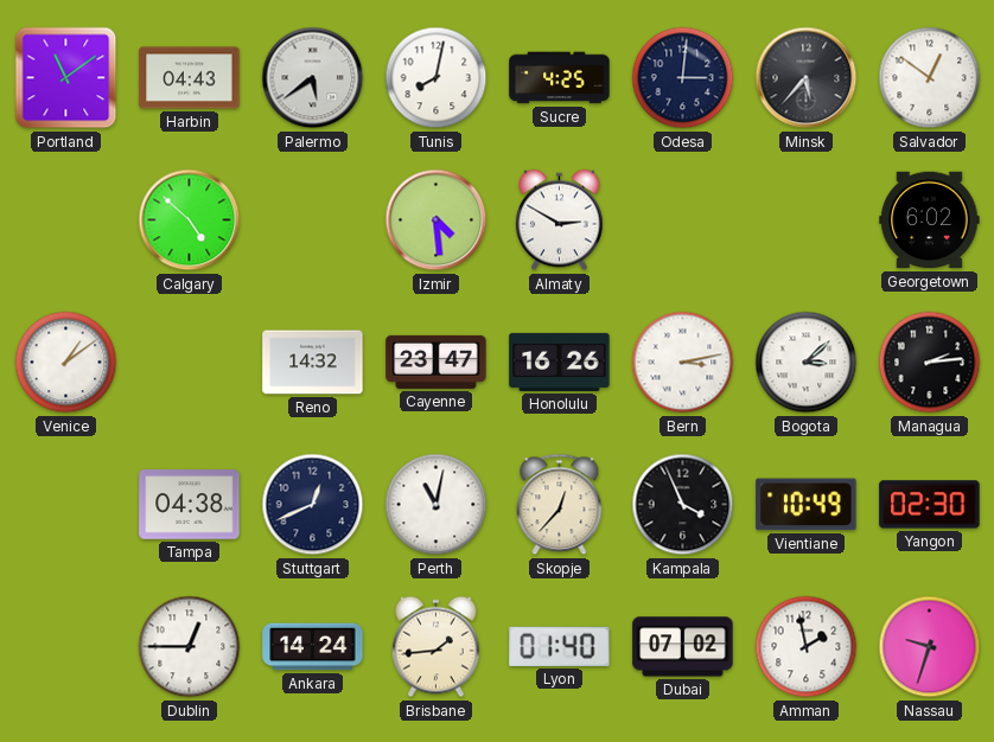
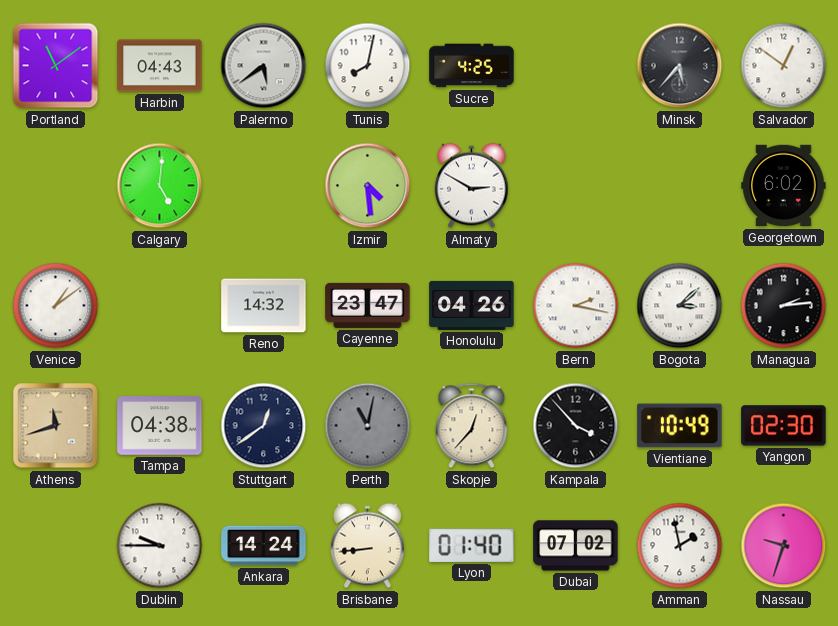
Odesa: 3:01 -> none (683, 78)
Calgary: 4:52 -> 5:01 (160, 186)
Honolulu: 16:26 -> 04:26 (472, 305)
Bern: 3:13 -> 2:17 (576, 306)
Athens: none -> 11:42 (56, 426)
Stuttgart: 12:41 -> 12:39 (264, 426)
Perth dial: white -> grey (368, 426)
Kampala: 3:56 -> 3:53 (576, 426)
Dublin: 12:45 -> 9:45 (160, 546)
Brisbane: 1:44 -> 8:44 (368, 546)
